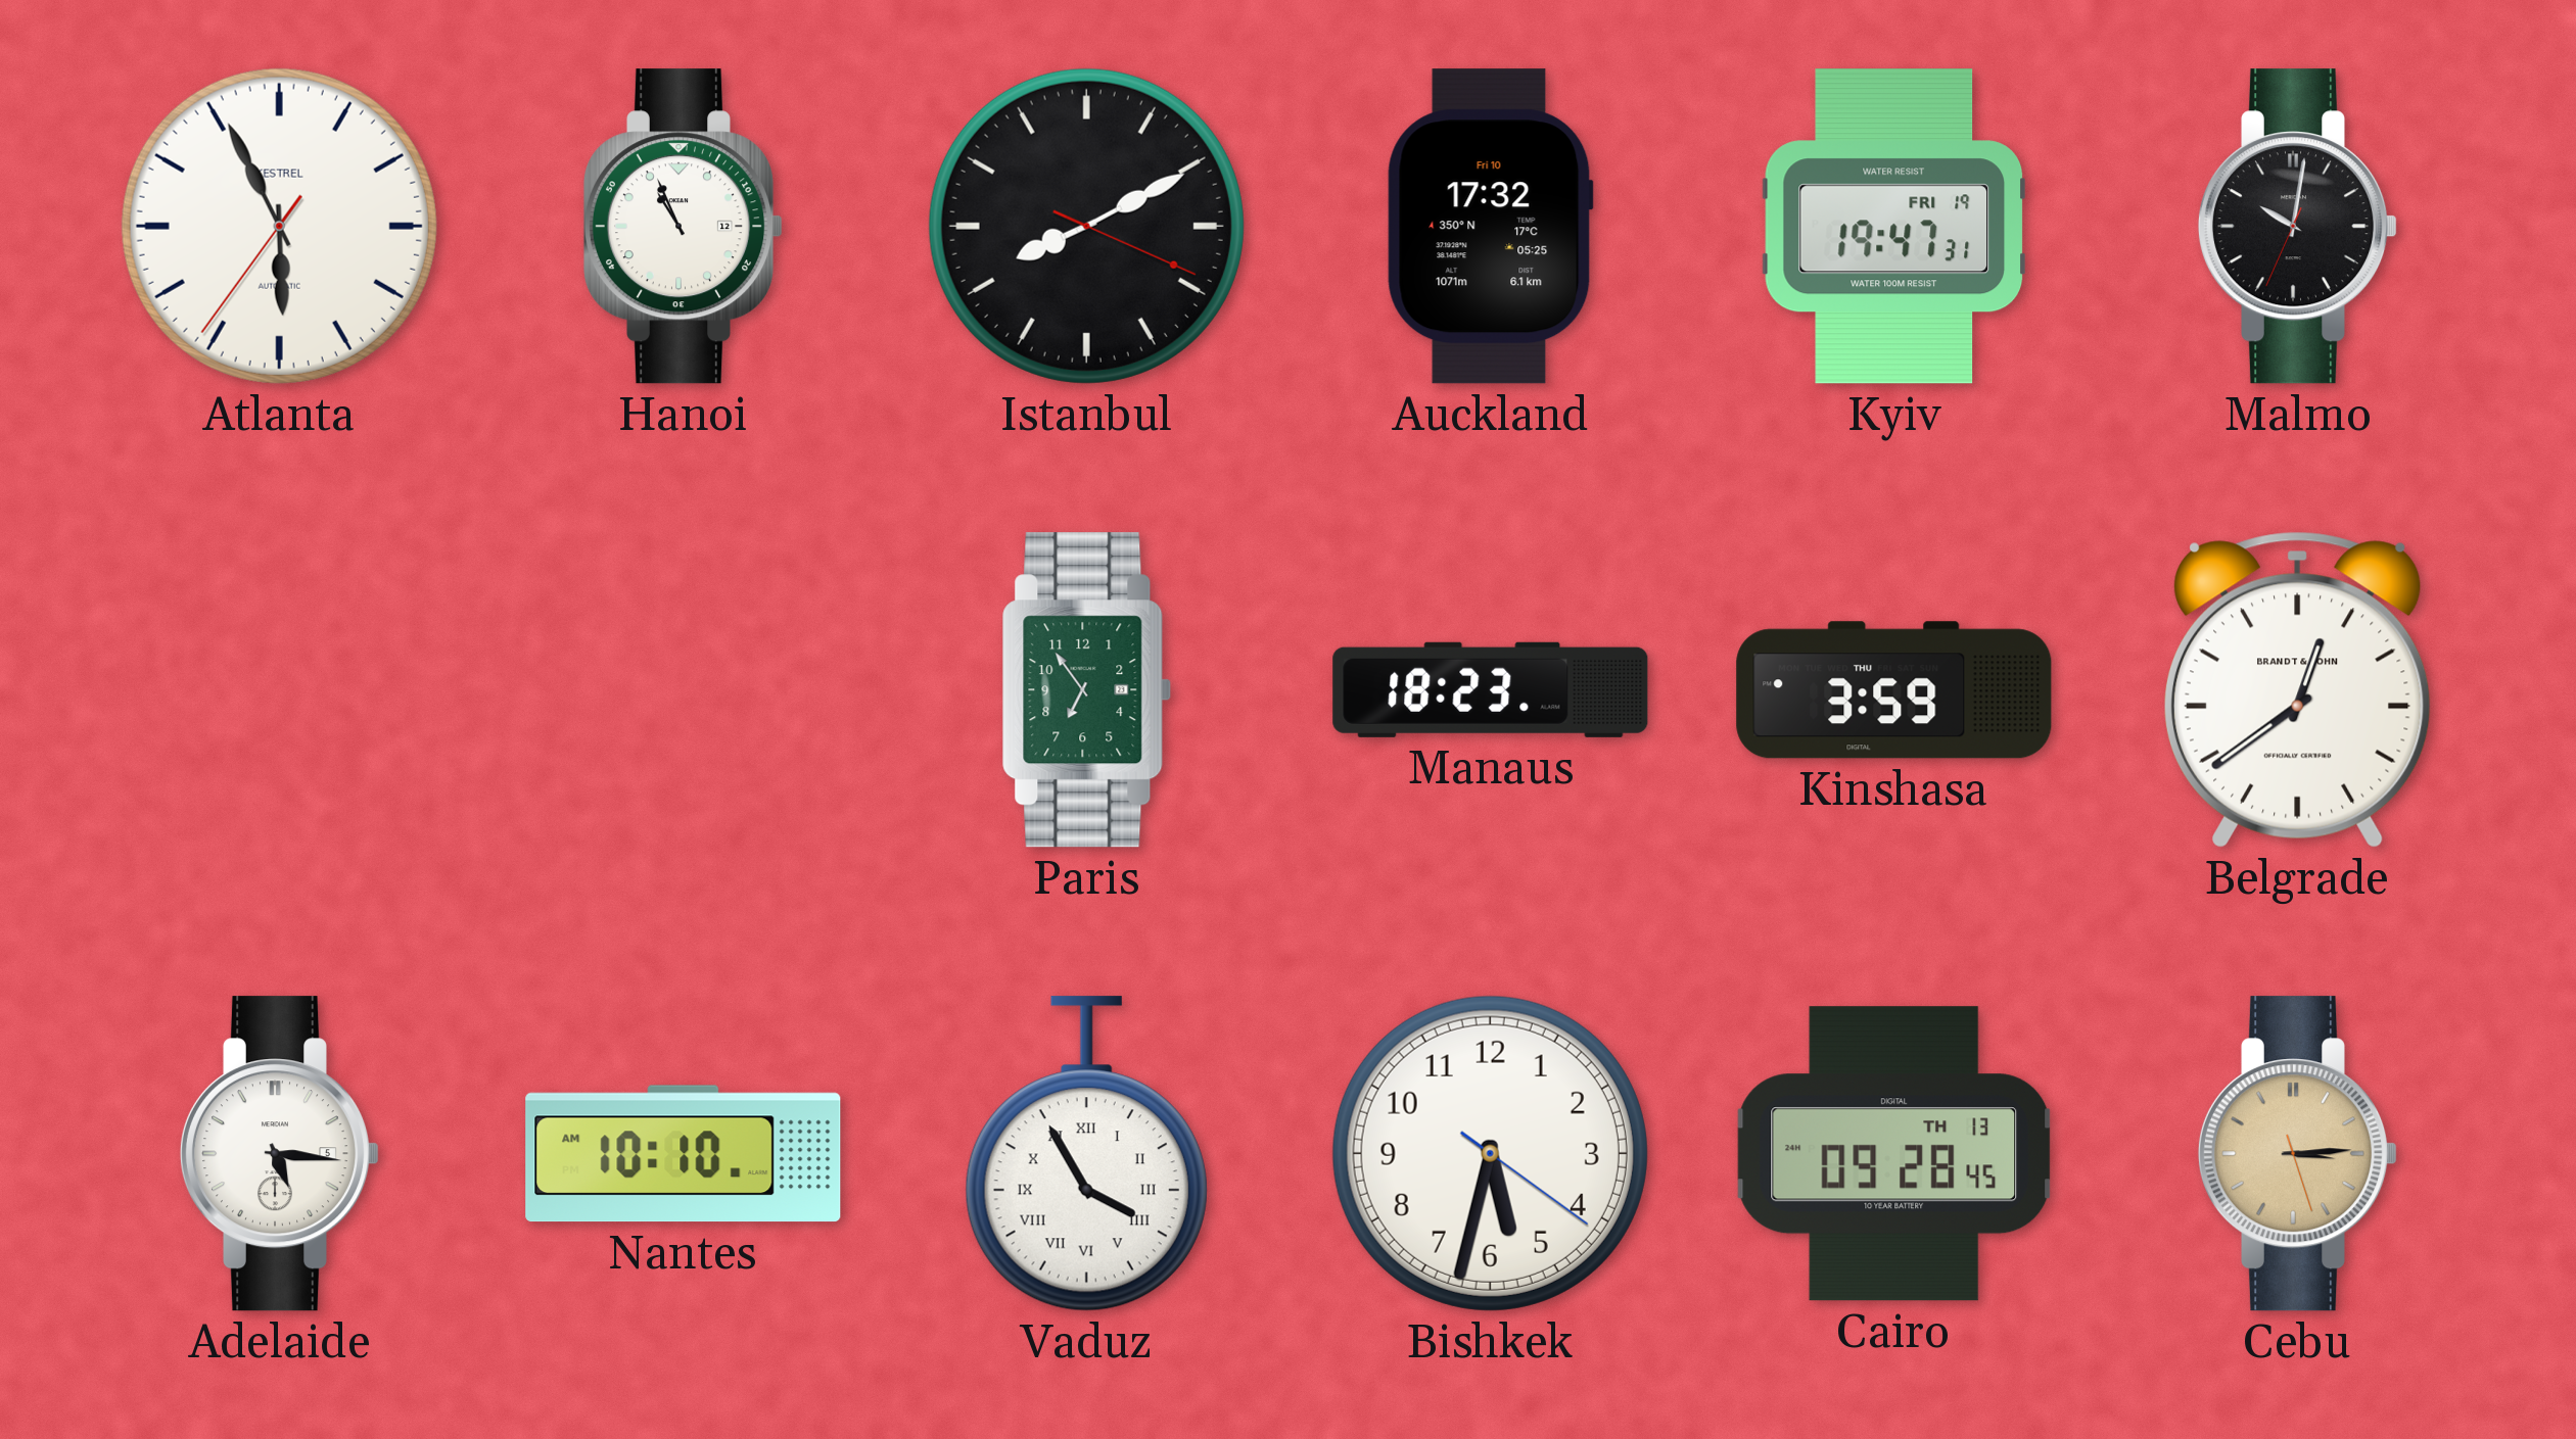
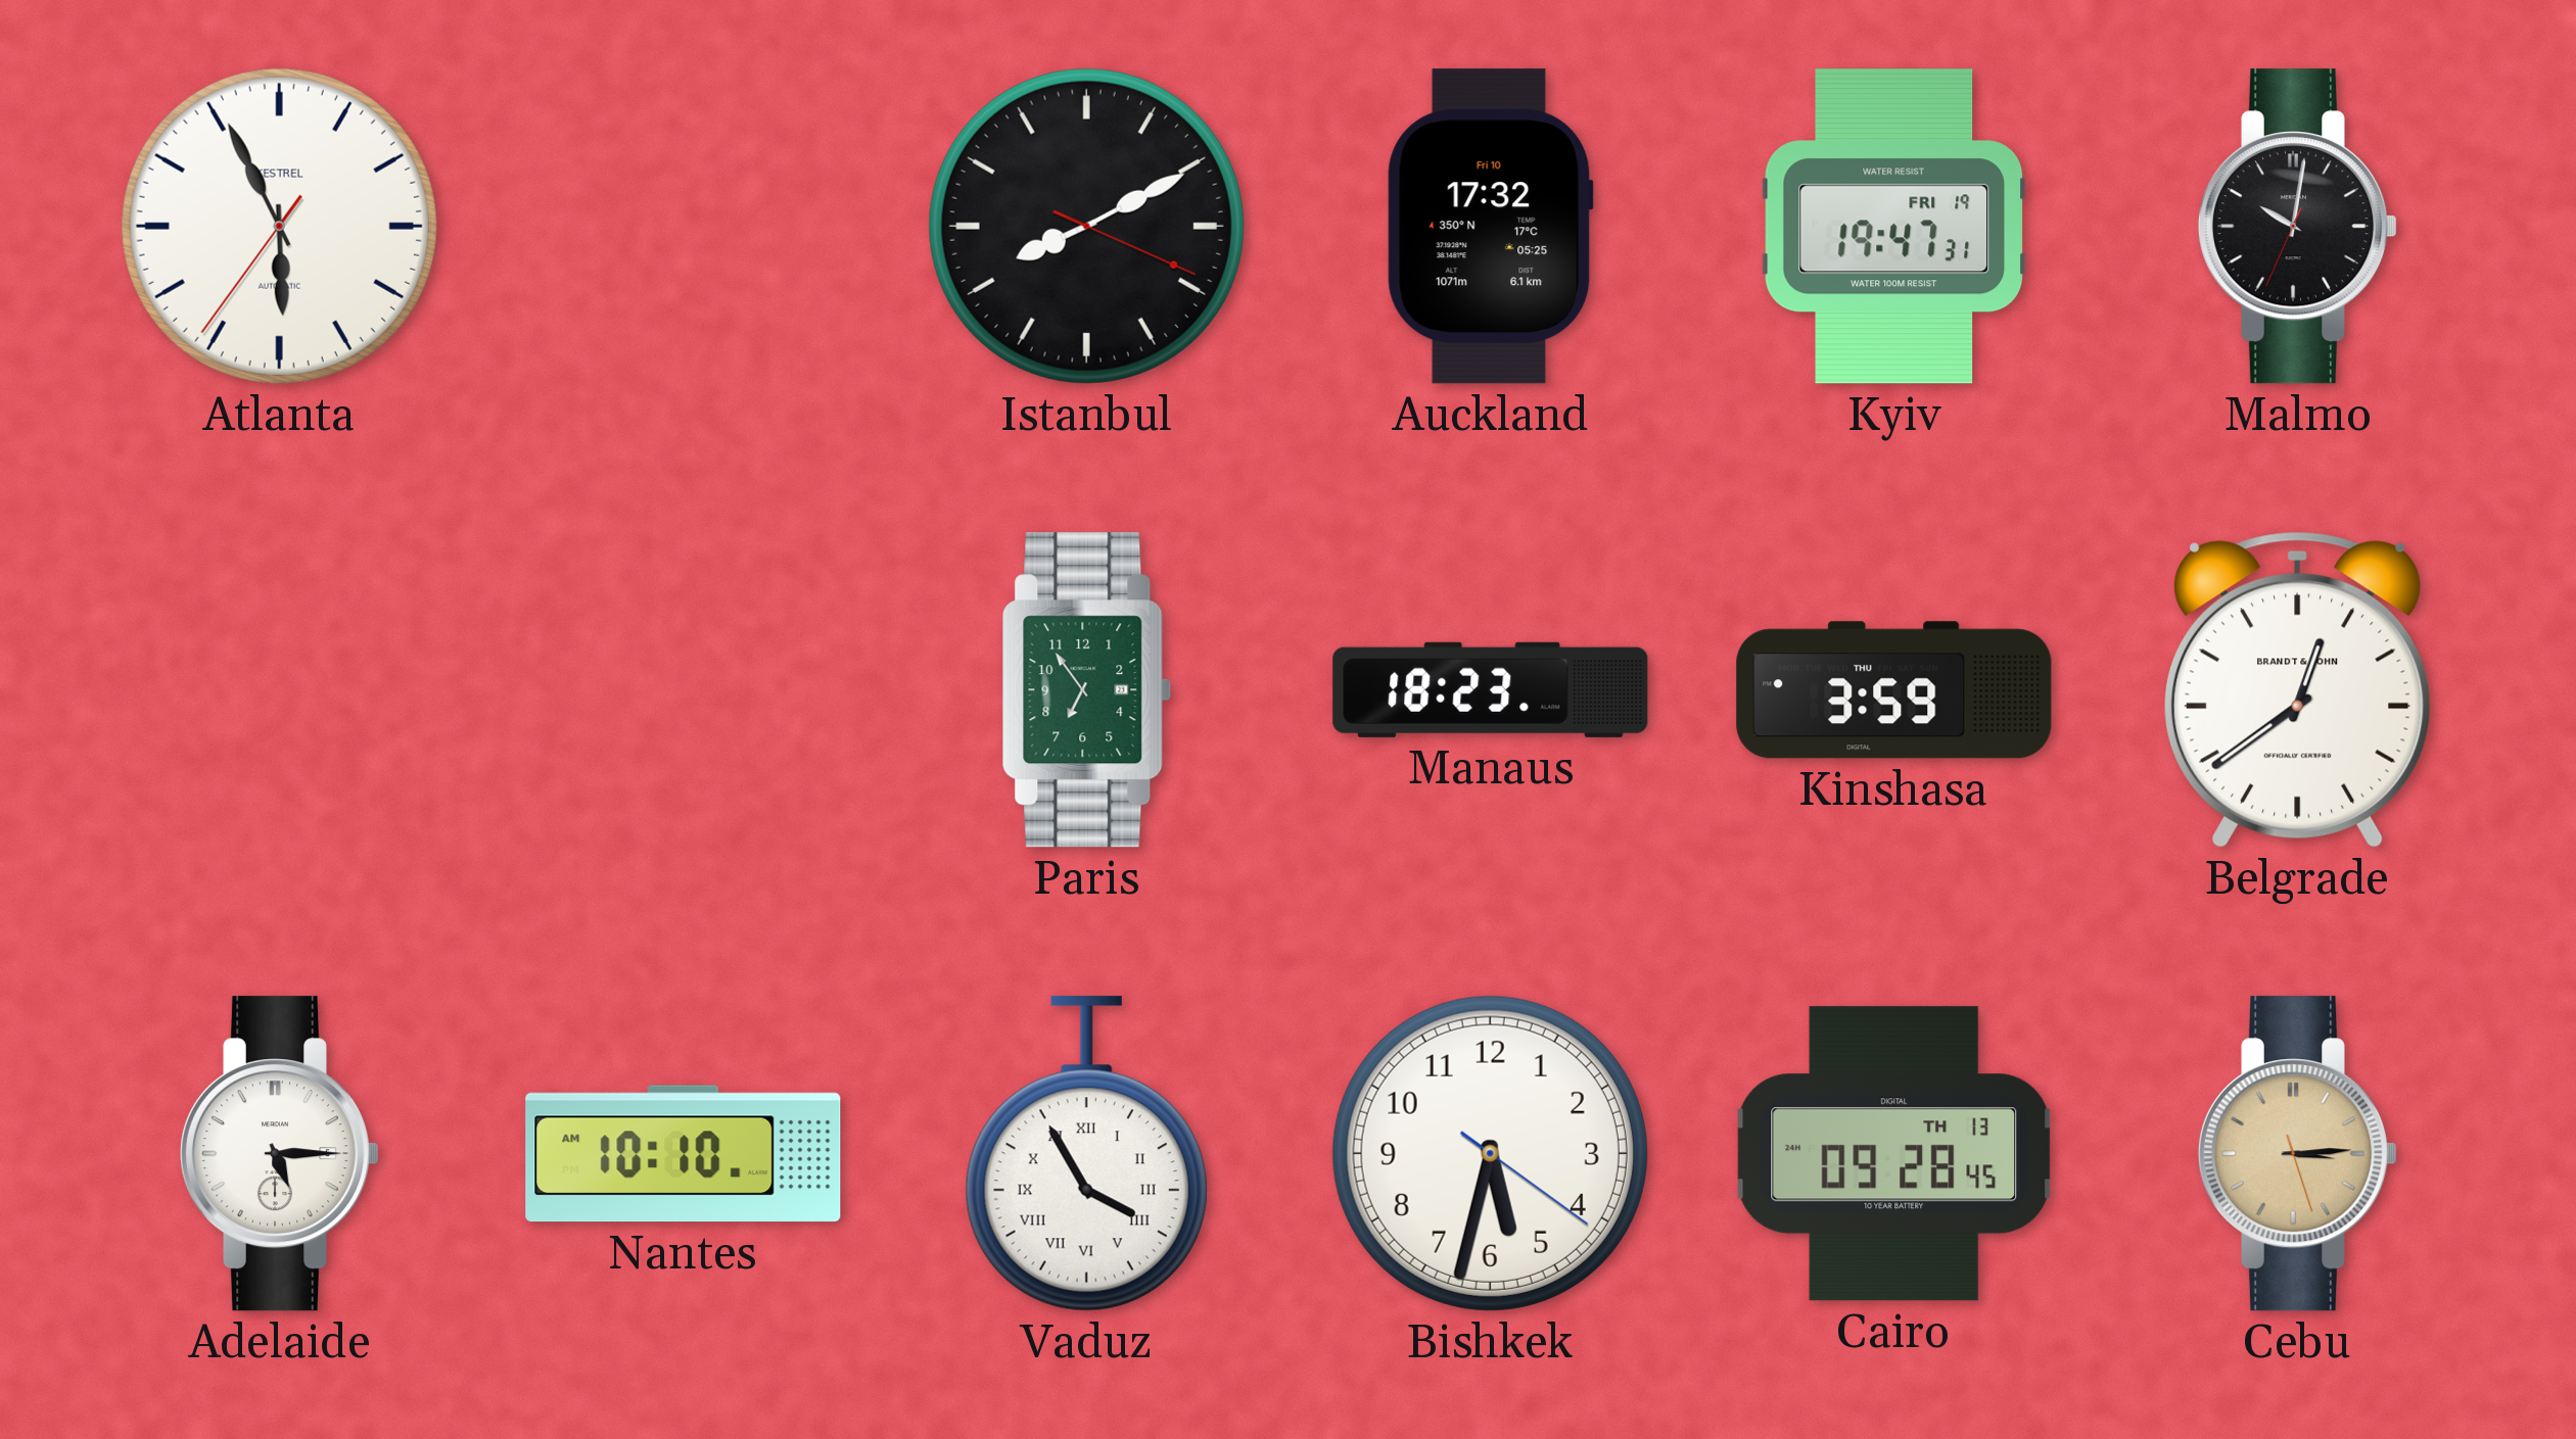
Hanoi: 10:56 -> none (684, 227)
Adelaide: 5:16 -> 5:15 (280, 1154)
